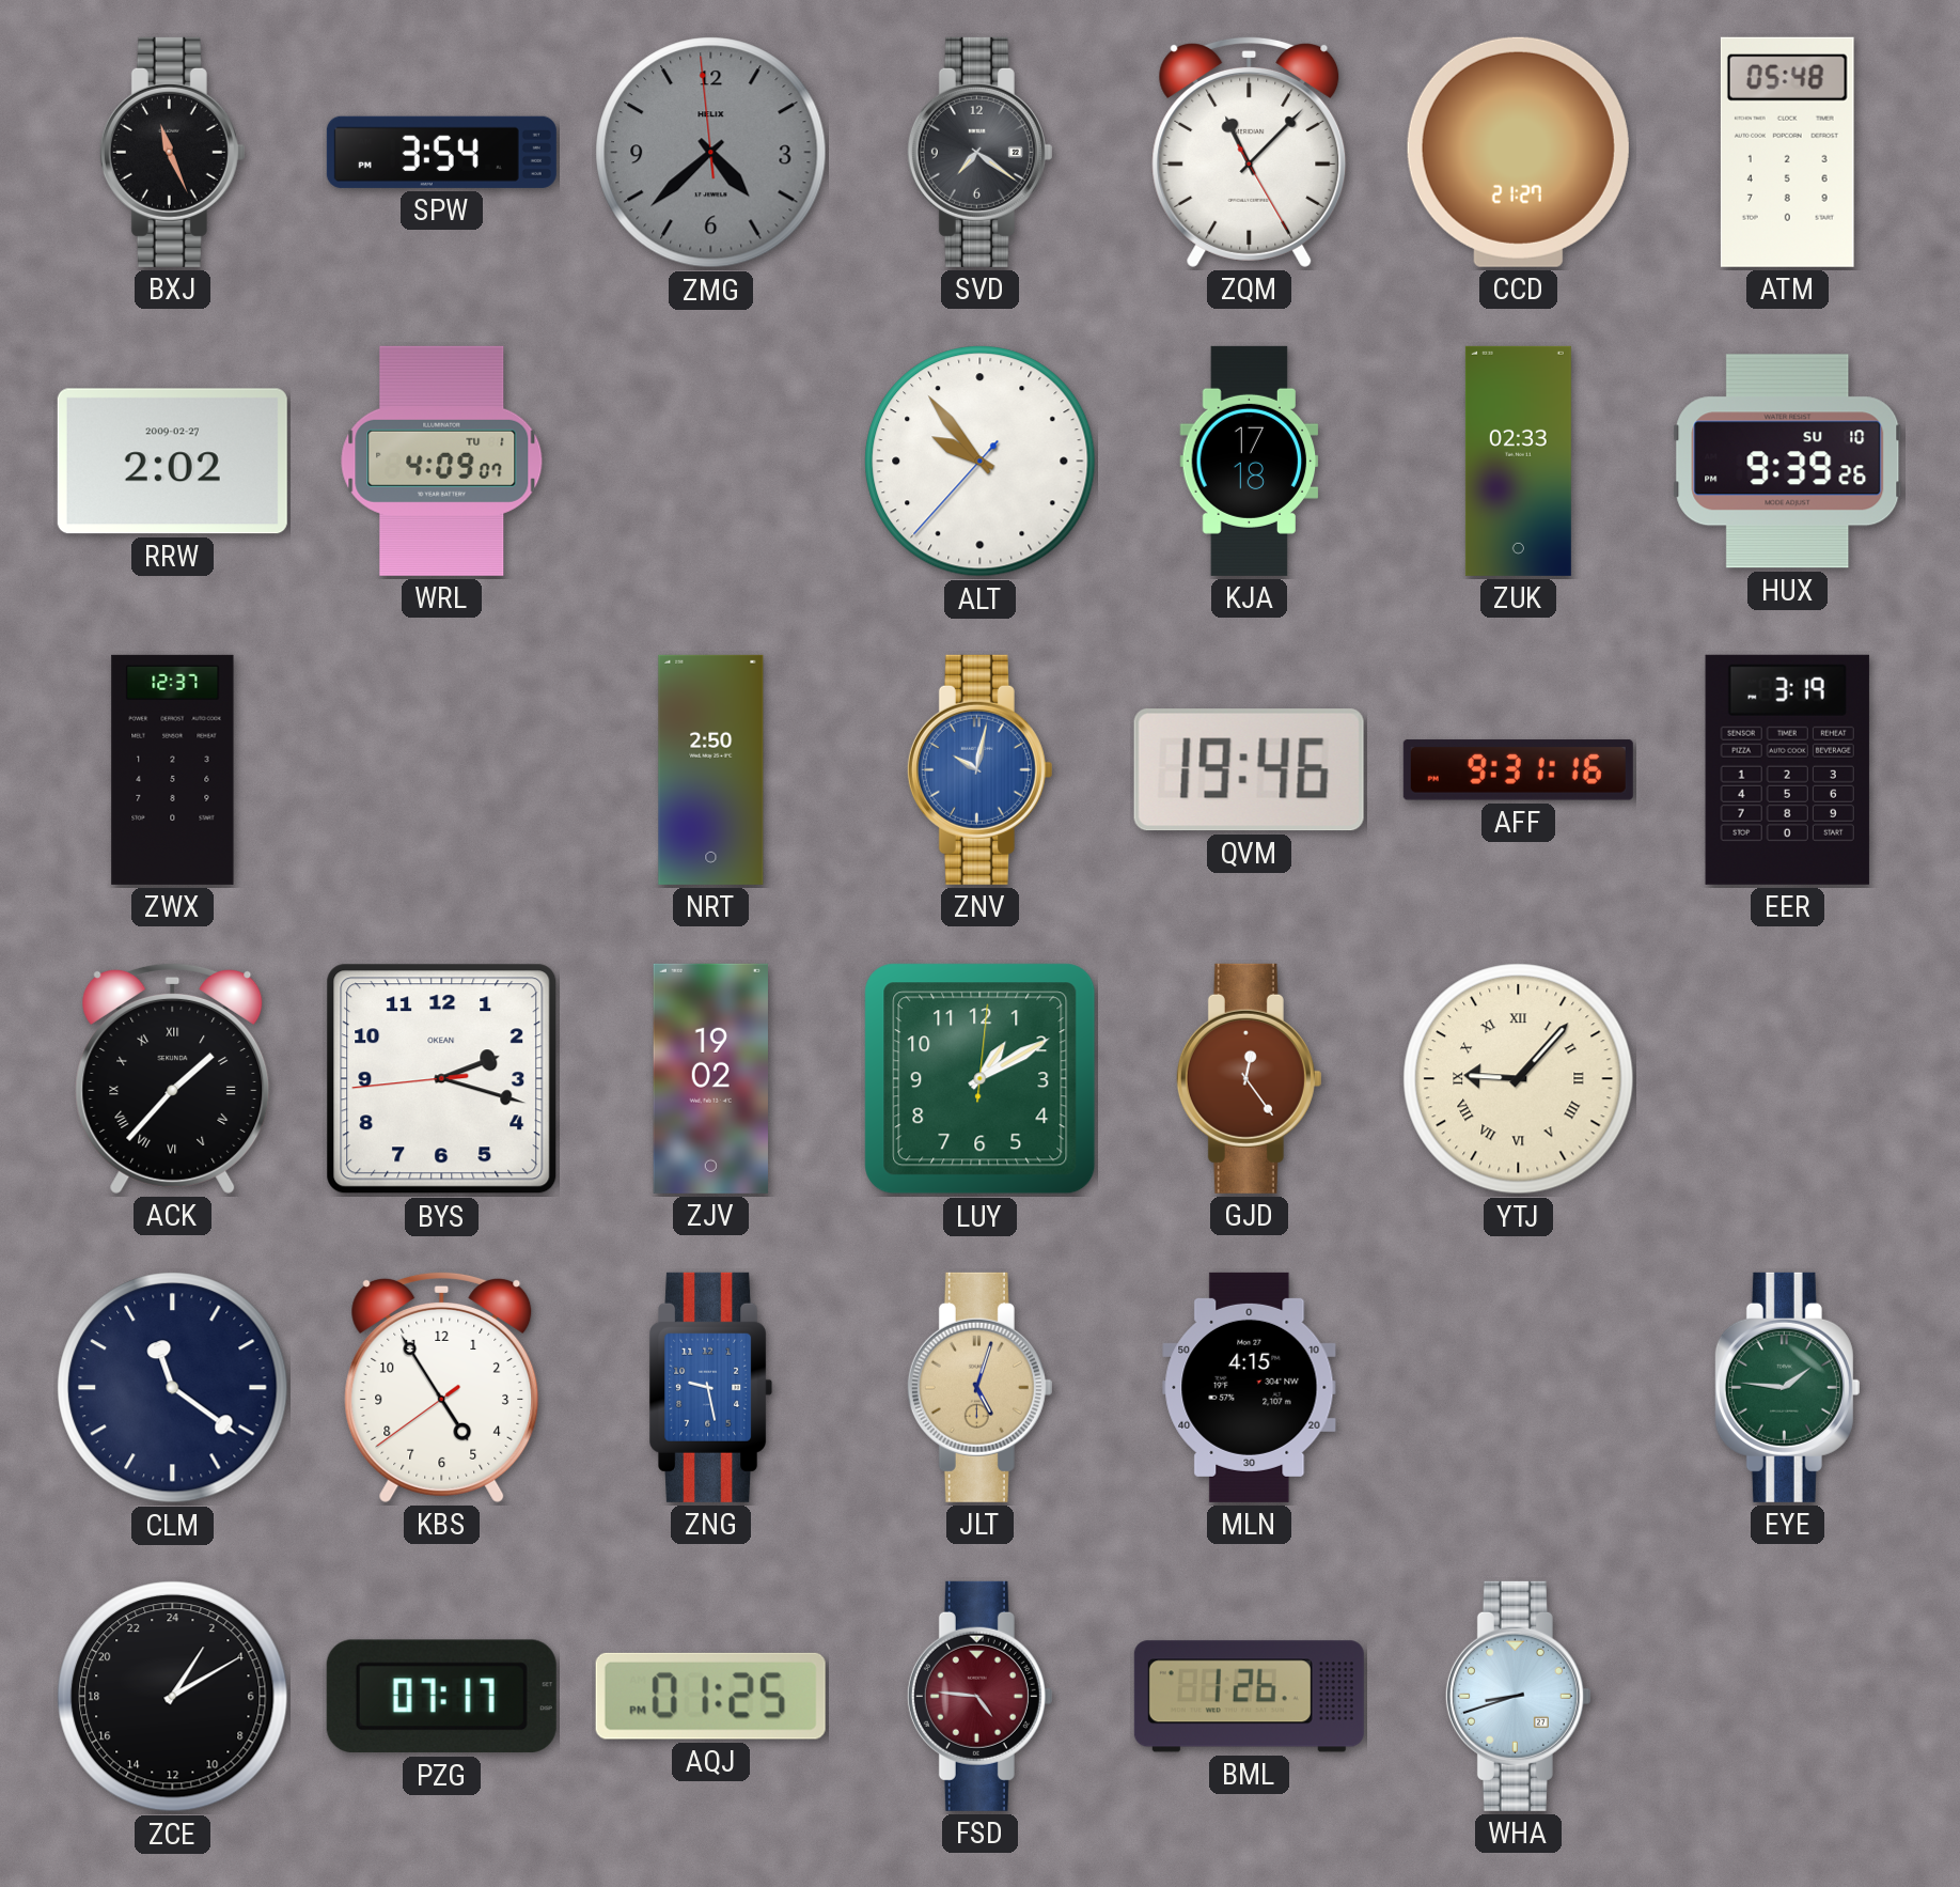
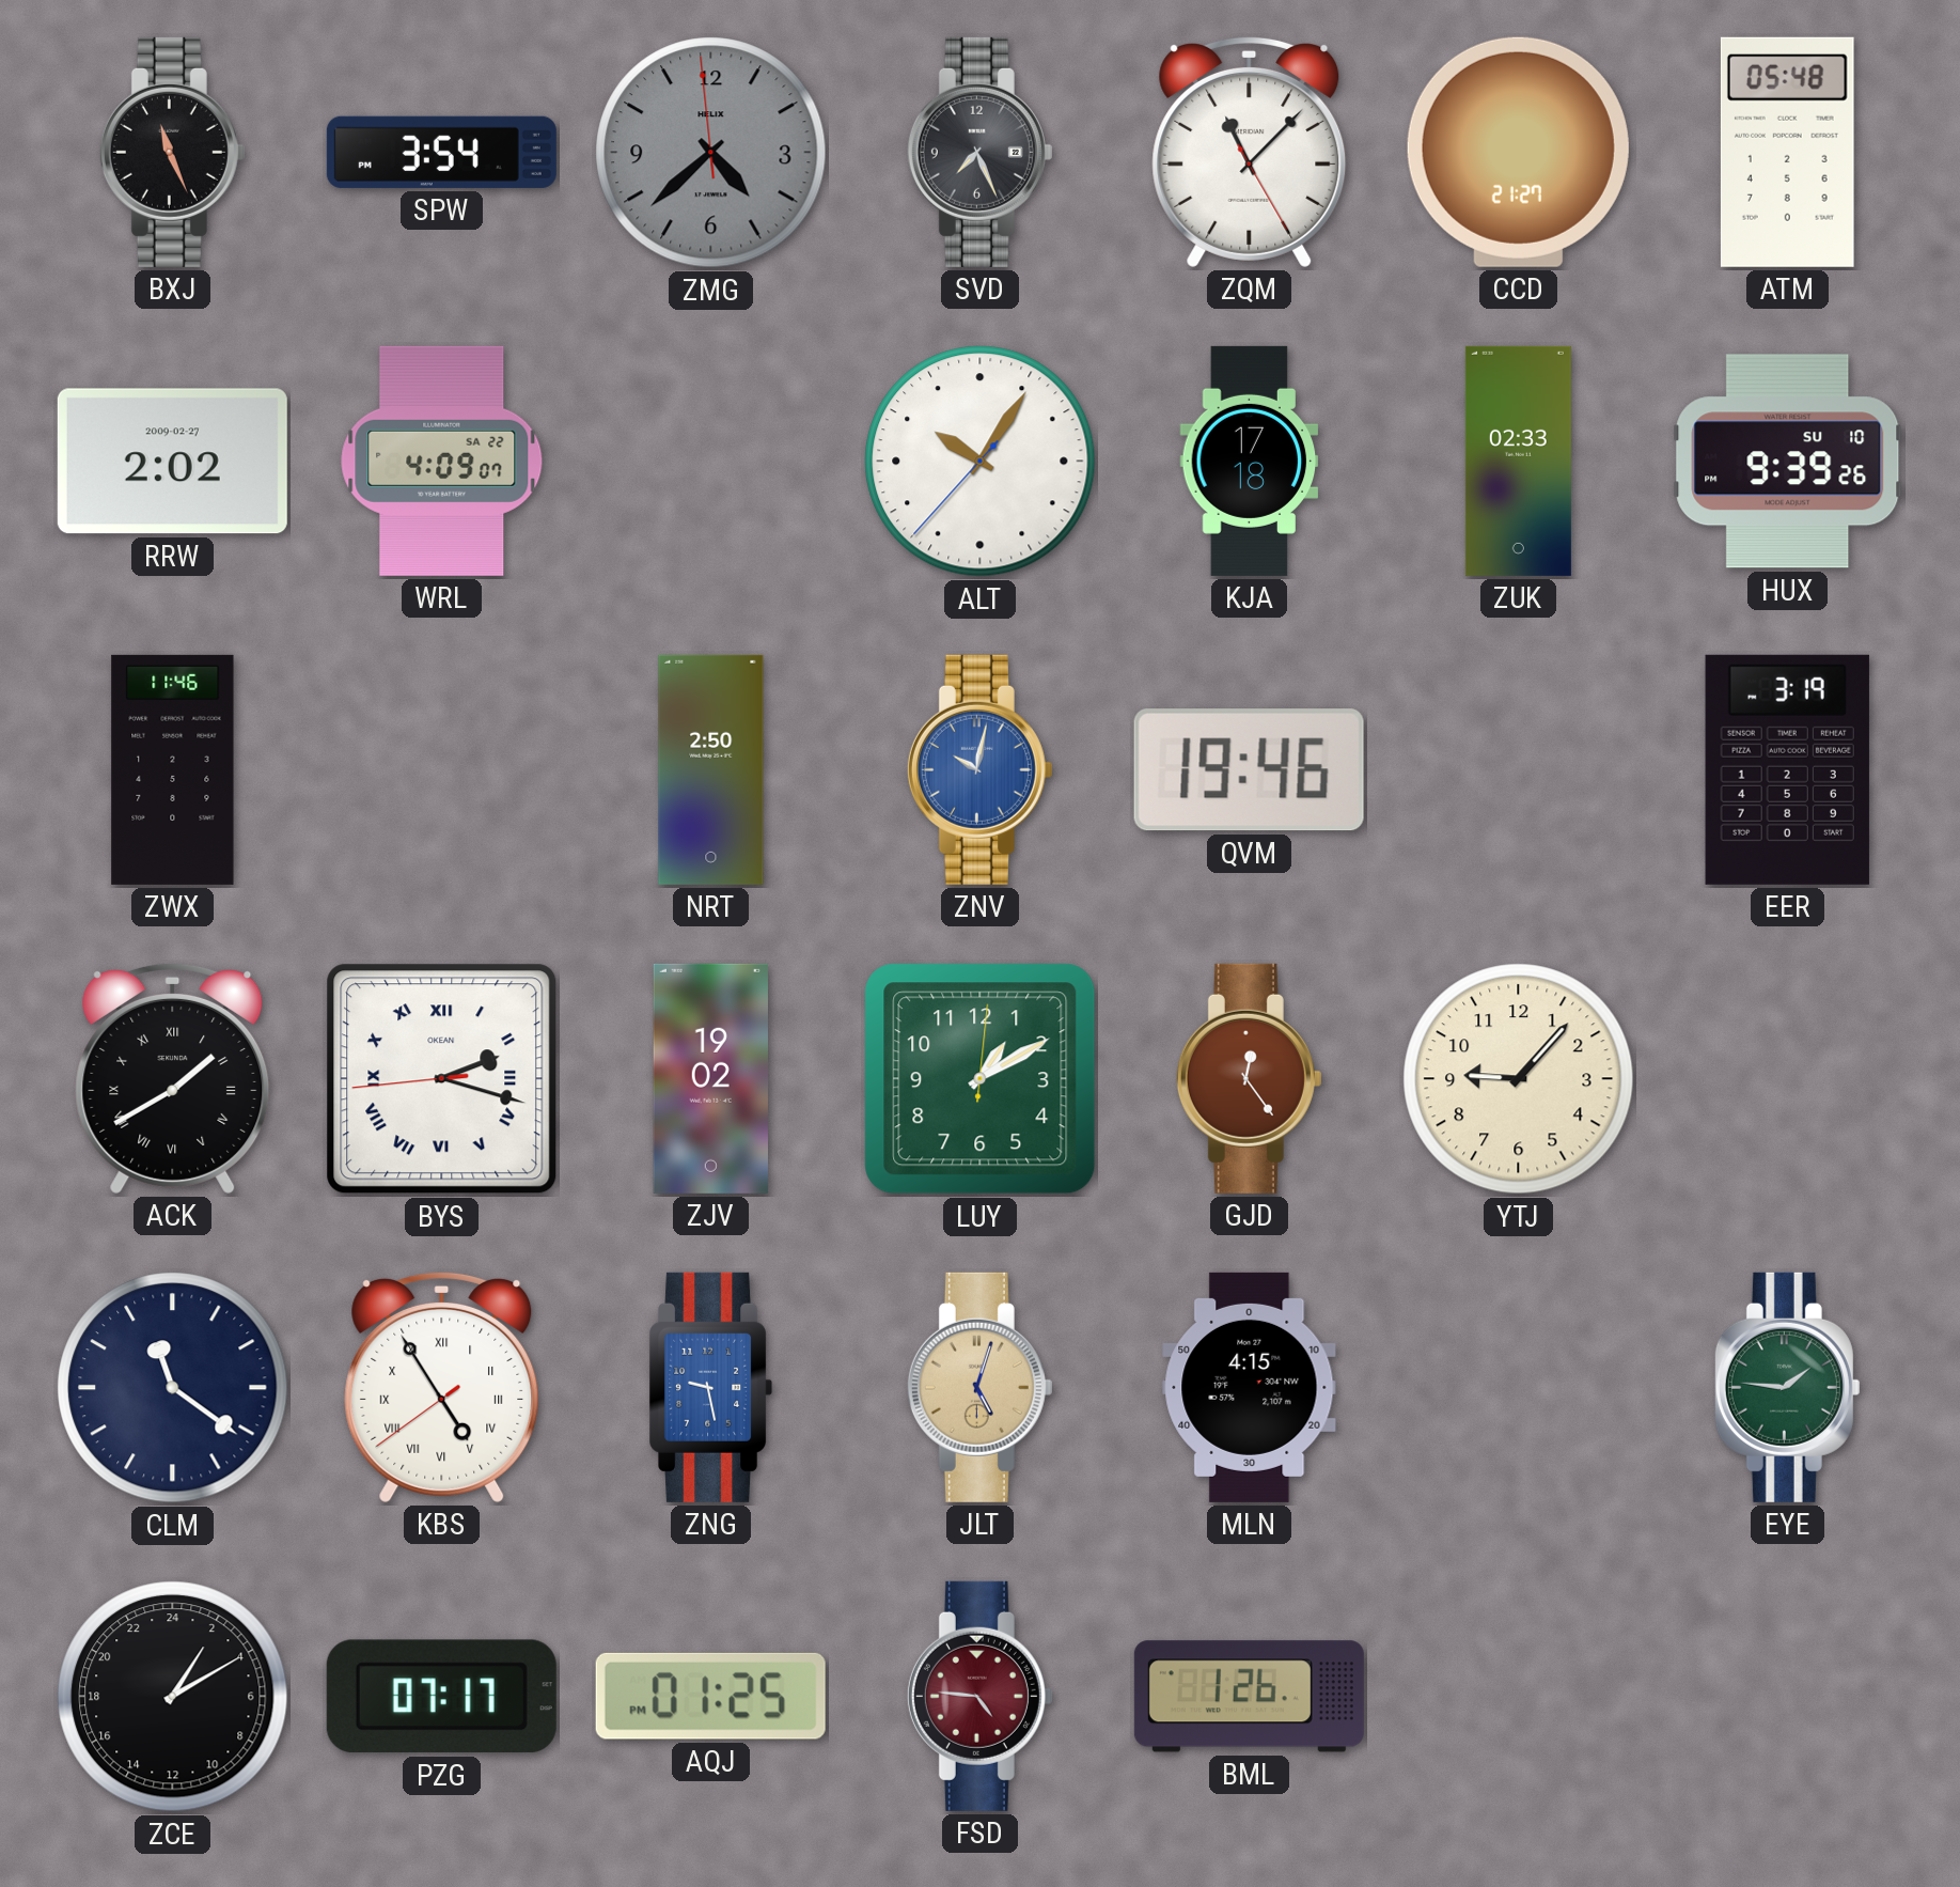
SVD: 7:21 -> 7:26 (979, 152)
WRL date: TU 1 -> SA 22 (442, 461)
ALT: 9:53 -> 10:05 (981, 462)
ZWX: 12:37 -> 11:46 (173, 769)
AFF: 9:31 -> none (1518, 770)
ACK: 1:37 -> 1:40 (173, 1078)
BYS numerals: Arabic -> Roman (442, 1079)
YTJ numerals: Roman -> Arabic (1519, 1079)
KBS numerals: Arabic -> Roman (442, 1387)
WHA: 8:42 -> none (1518, 1696)
